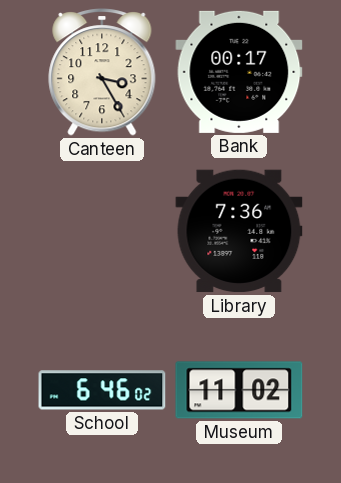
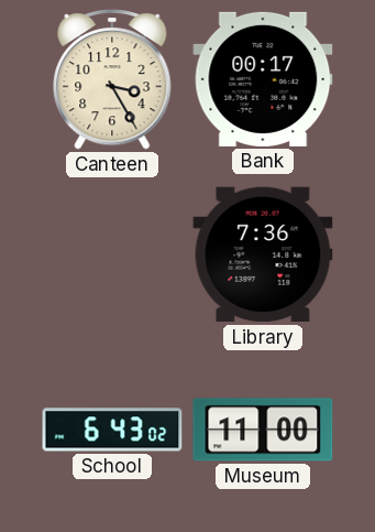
School: 6:46 -> 6:43 (112, 430)
Museum: 11:02 -> 11:00 (263, 430)
